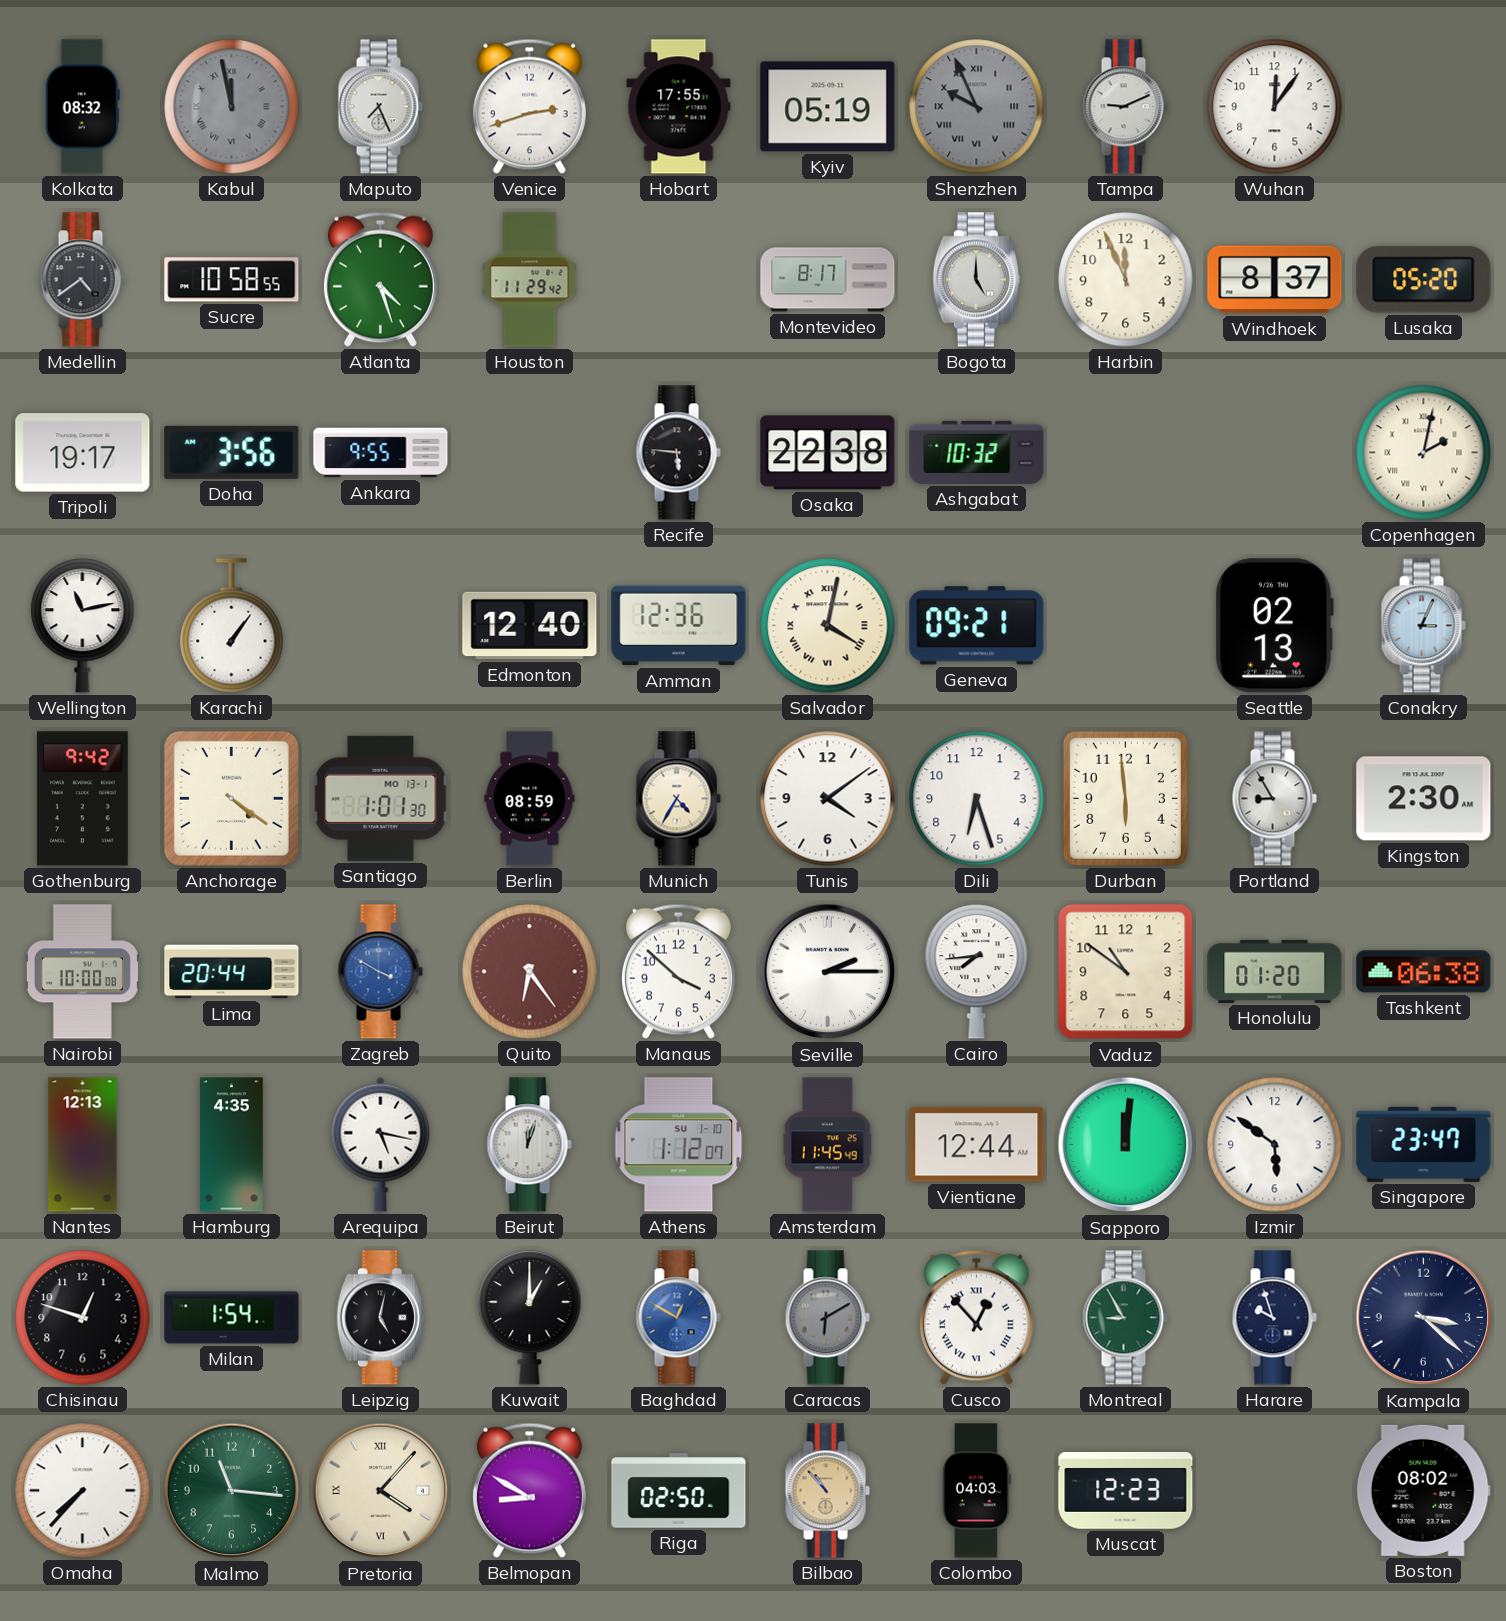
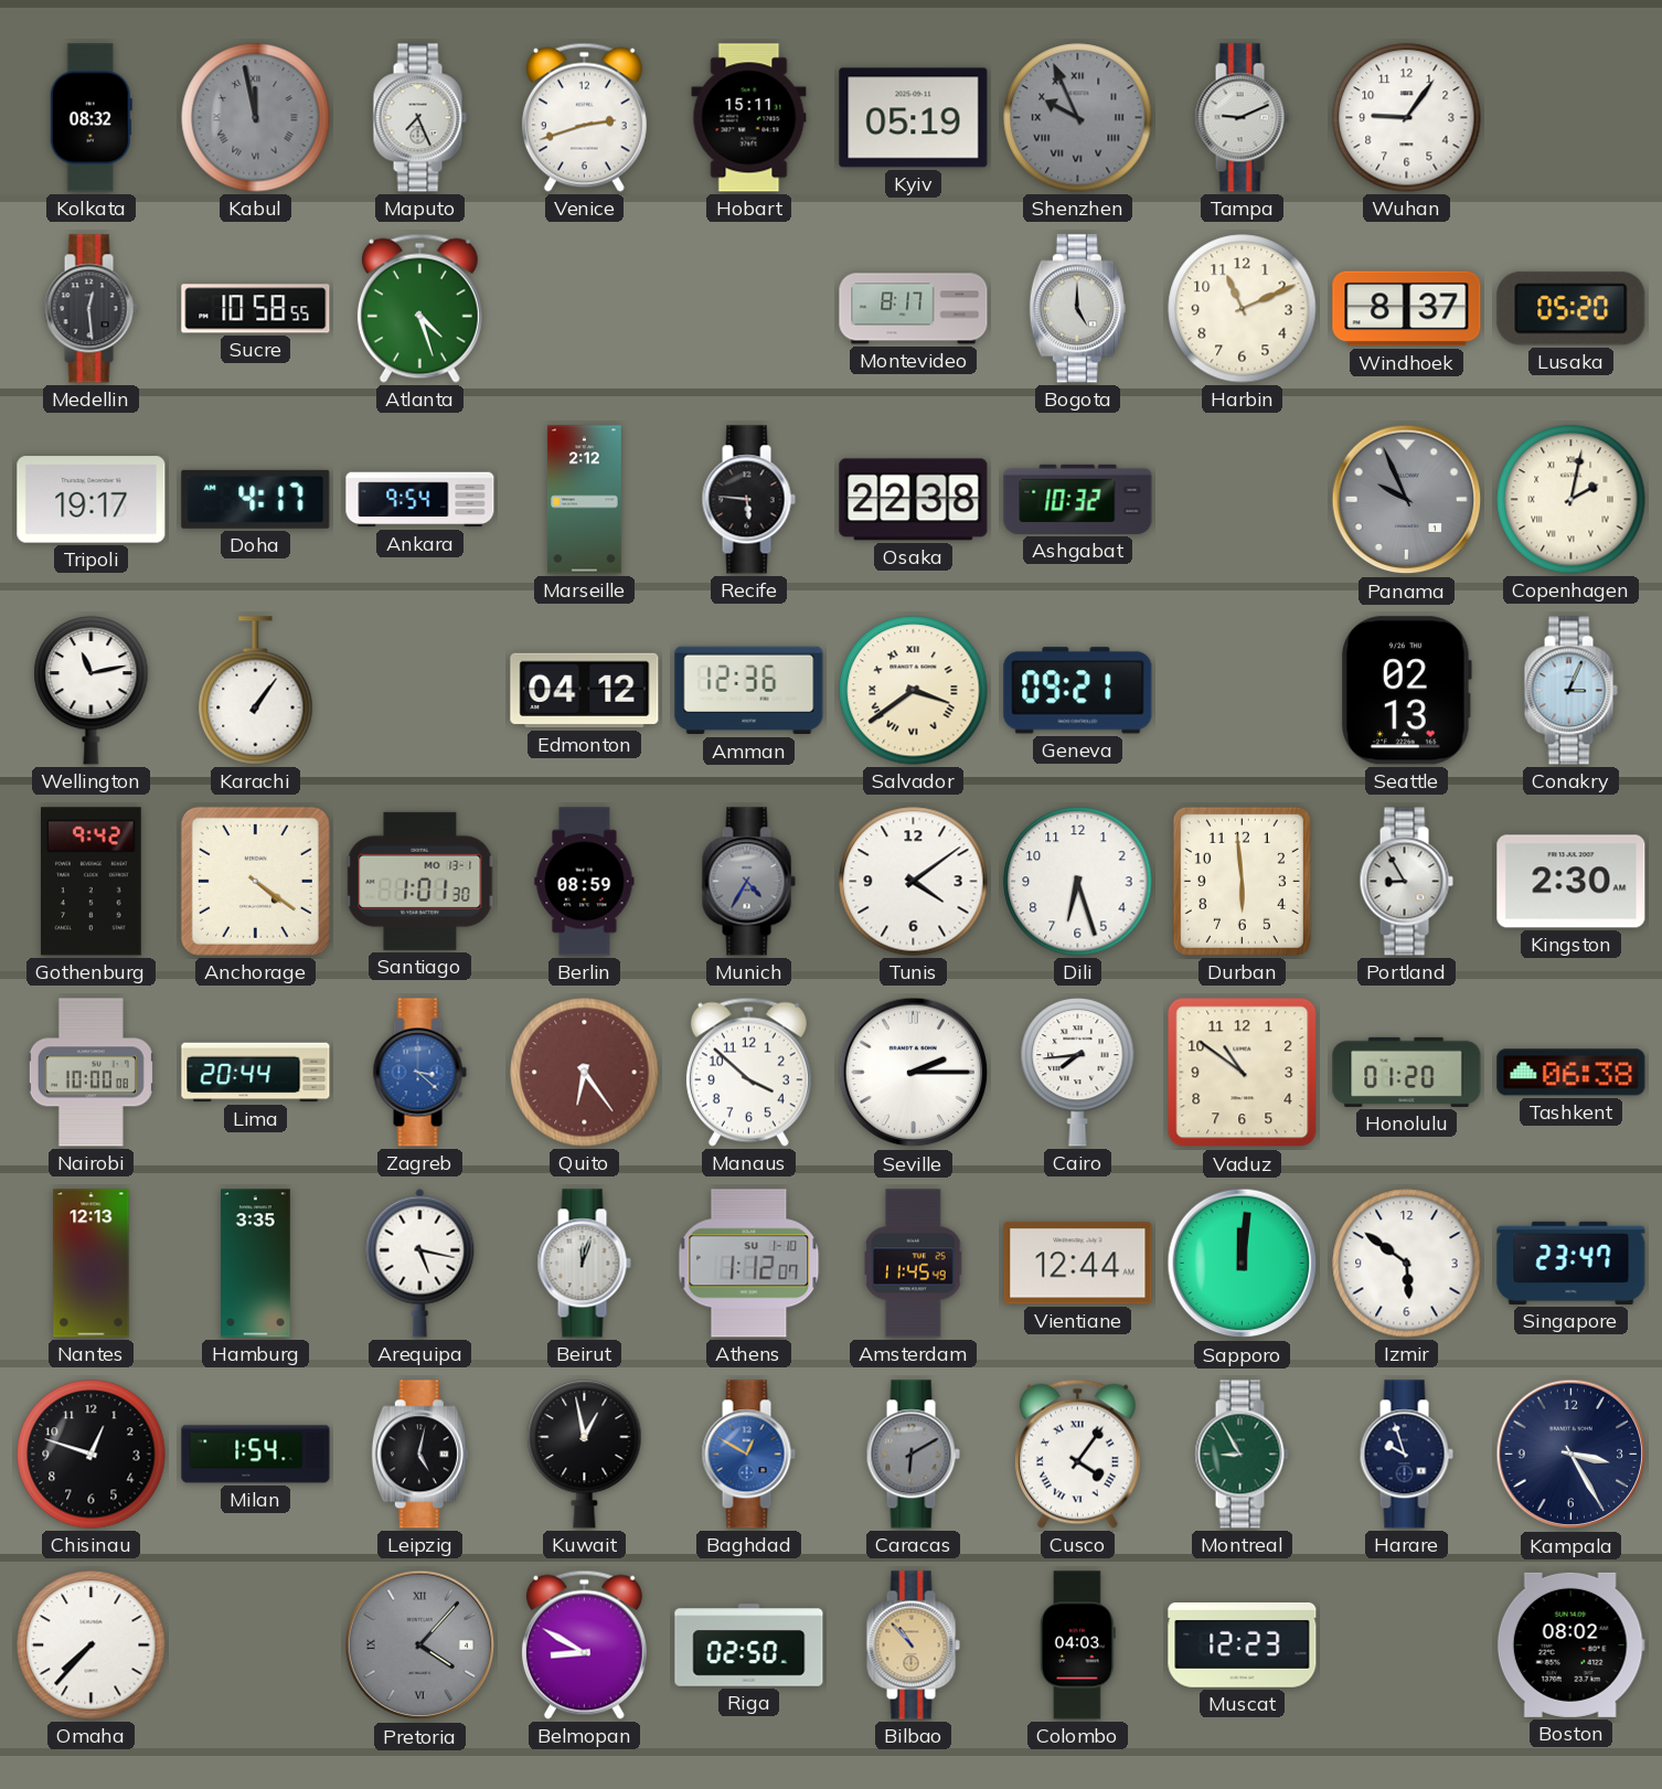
Hobart: 17:55 -> 15:11 (749, 118)
Wuhan: 12:06 -> 9:06 (1407, 118)
Medellin: 4:39 -> 12:29 (90, 309)
Houston: 11:29 -> none (530, 280)
Harbin: 11:56 -> 11:11 (1243, 309)
Doha: 3:56 -> 4:17 (256, 499)
Ankara: 9:55 -> 9:54 (420, 500)
Marseille: none -> 2:12 (584, 500)
Panama: none -> 9:56 (1407, 500)
Edmonton: 12:40 -> 04:12 (585, 691)
Salvador: 4:02 -> 3:39 (914, 691)
Munich dial: cream -> grey (748, 882)
Zagreb: 3:50 -> 3:22 (419, 1073)
Hamburg: 4:35 -> 3:35 (256, 1264)
Kuwait: 1:00 -> 12:58 (585, 1453)
Cusco: 12:53 -> 4:06 (1077, 1453)
Kampala: 3:22 -> 3:25 (1572, 1455)
Malmo: 11:16 -> none (232, 1491)
Pretoria dial: cream -> grey (420, 1646)
